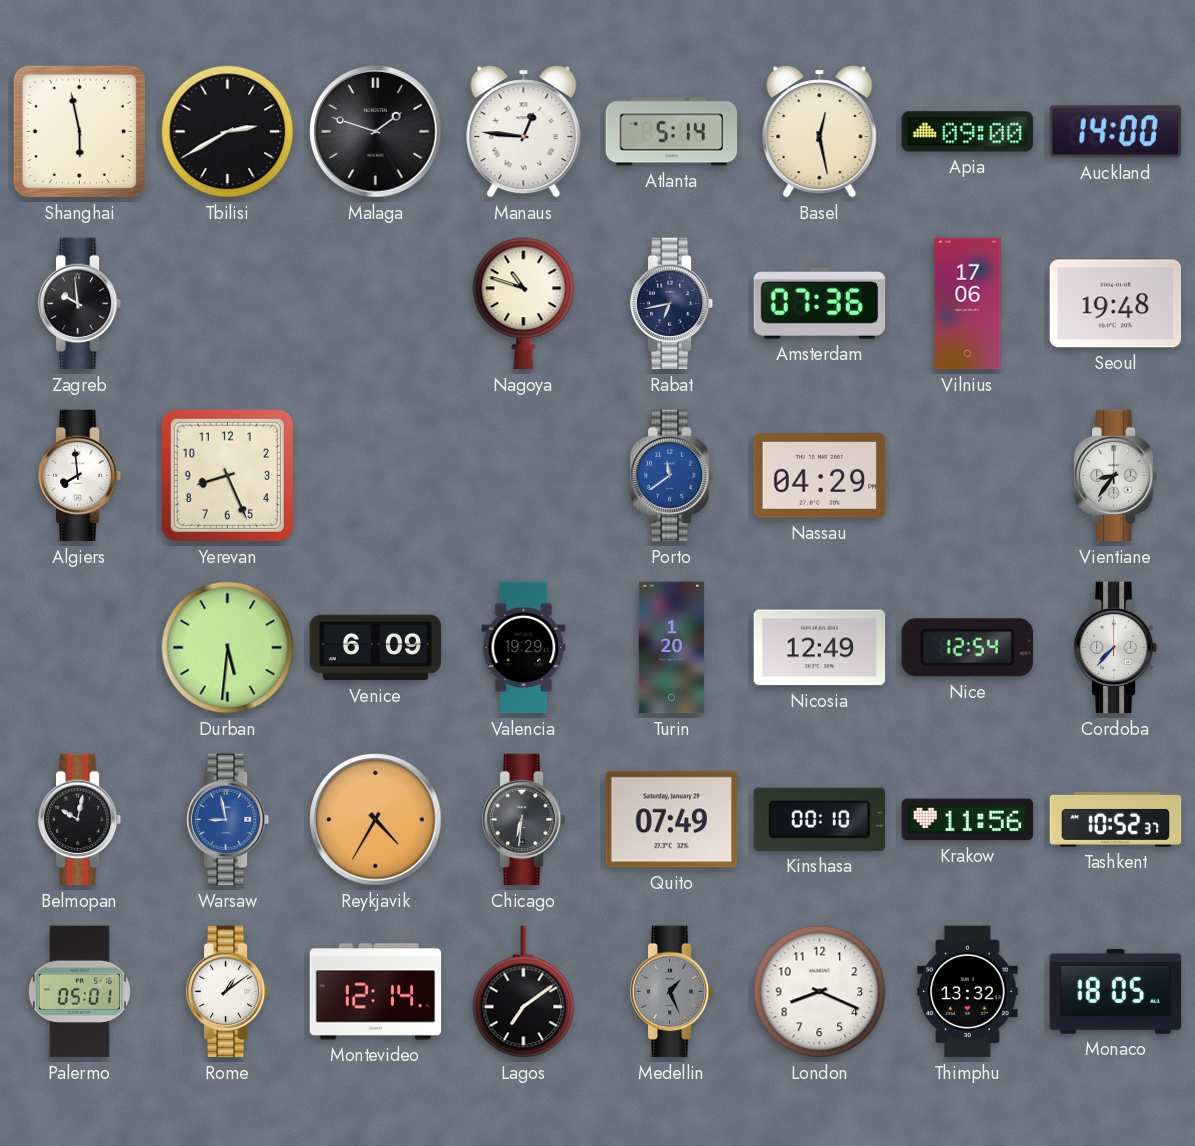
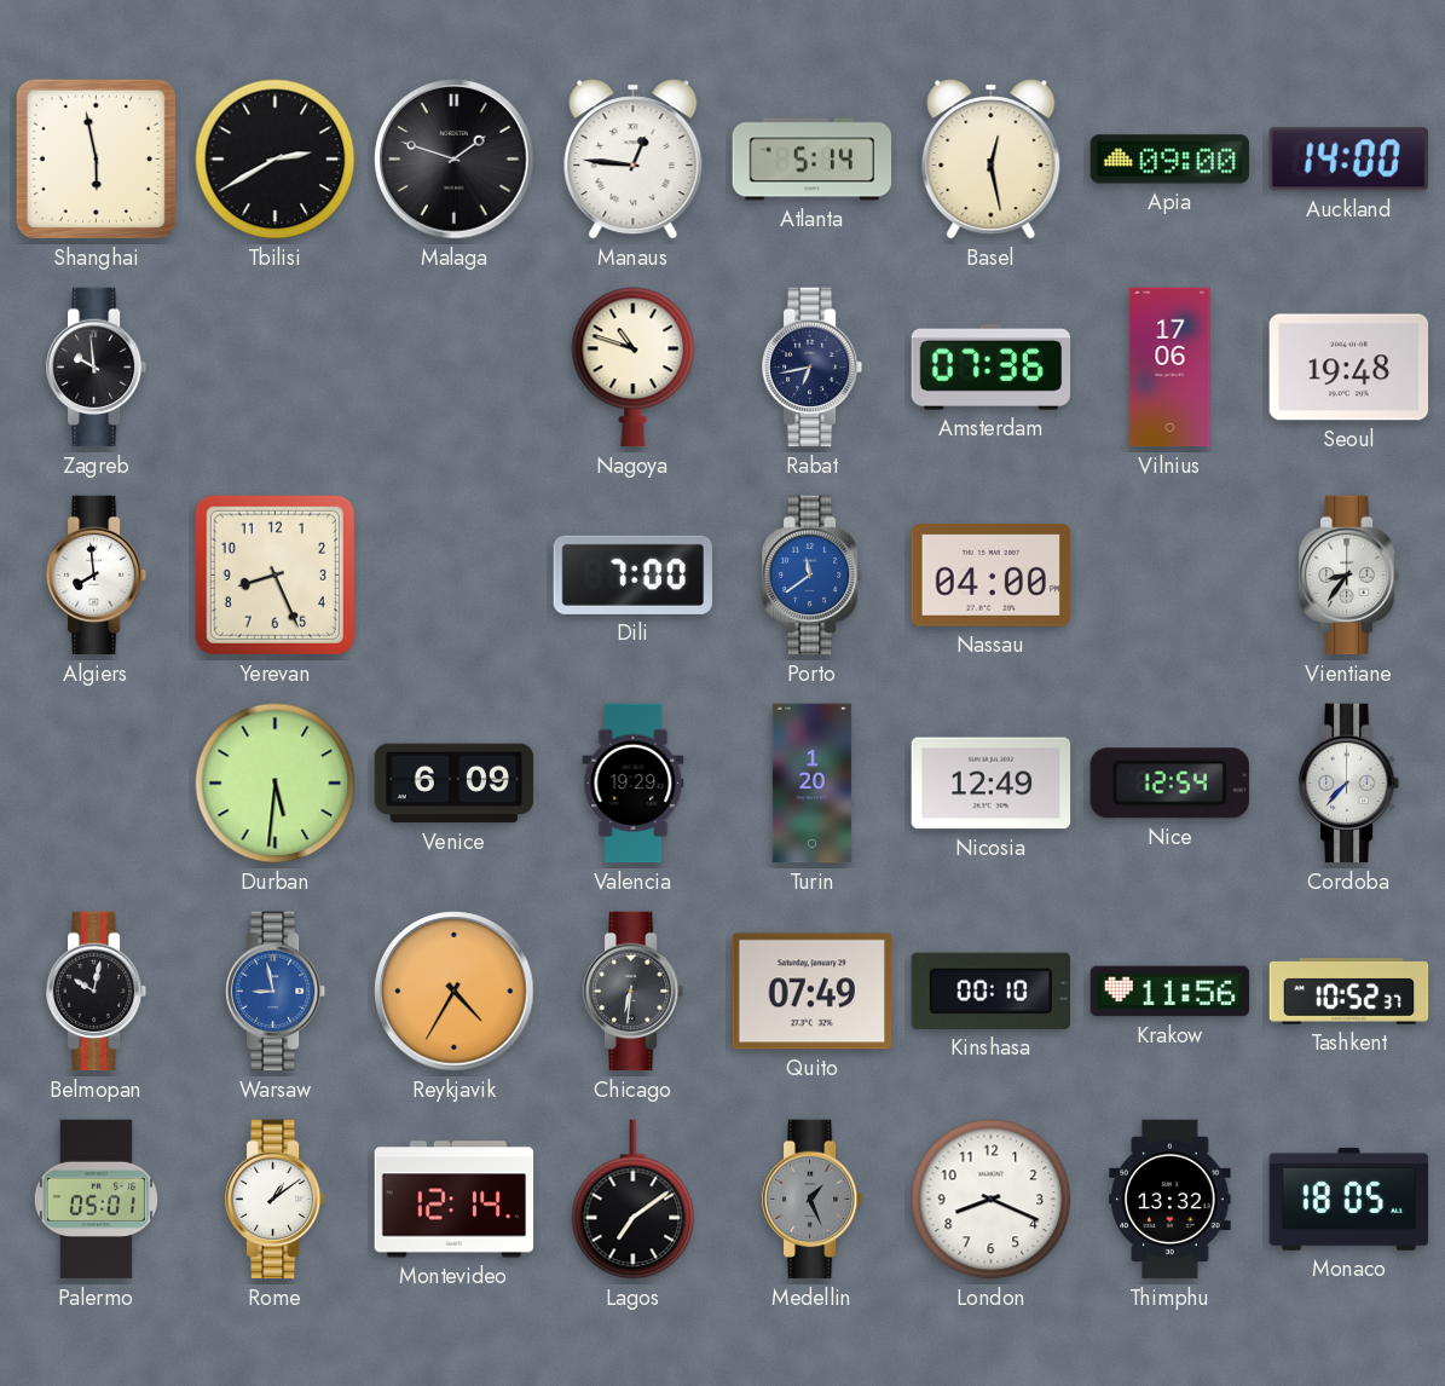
Dili: none -> 7:00 (634, 574)
Nassau: 04:29 -> 04:00 (992, 574)
